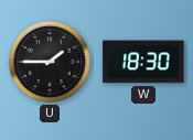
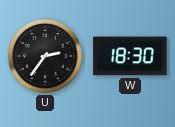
U: 1:45 -> 2:36 (45, 56)
